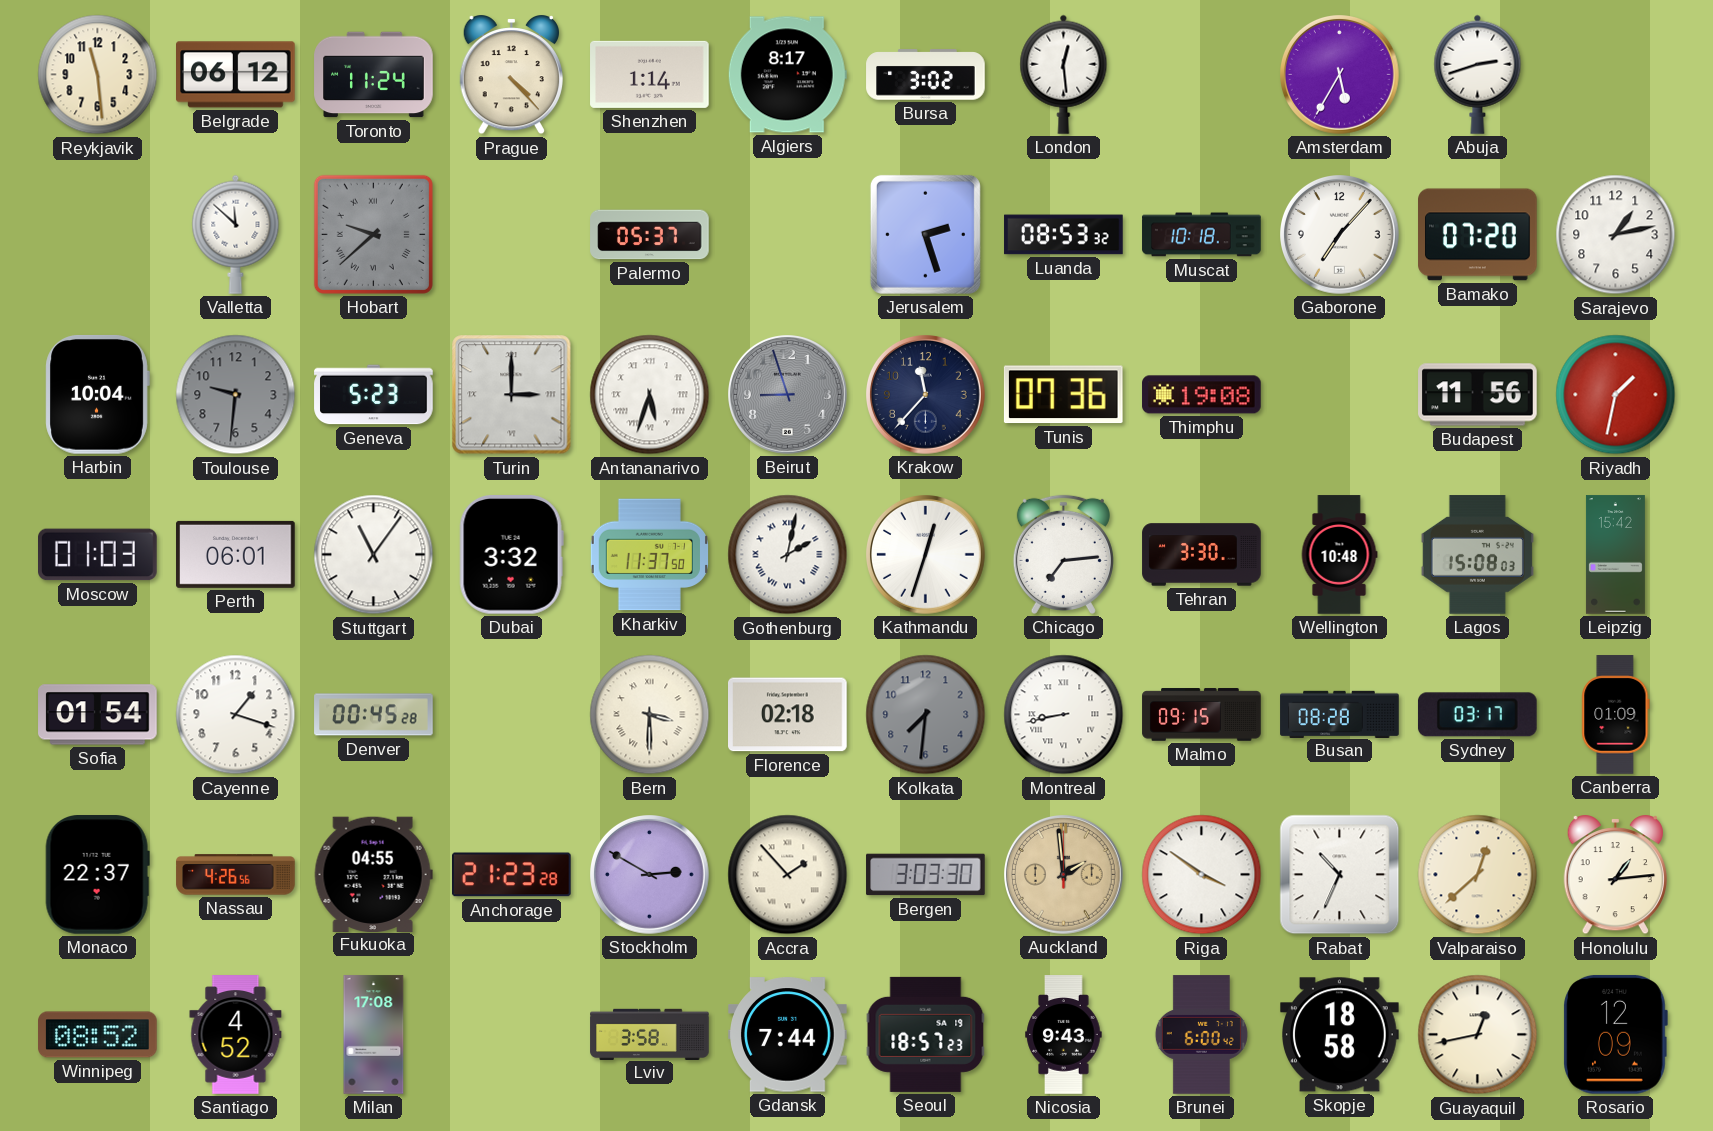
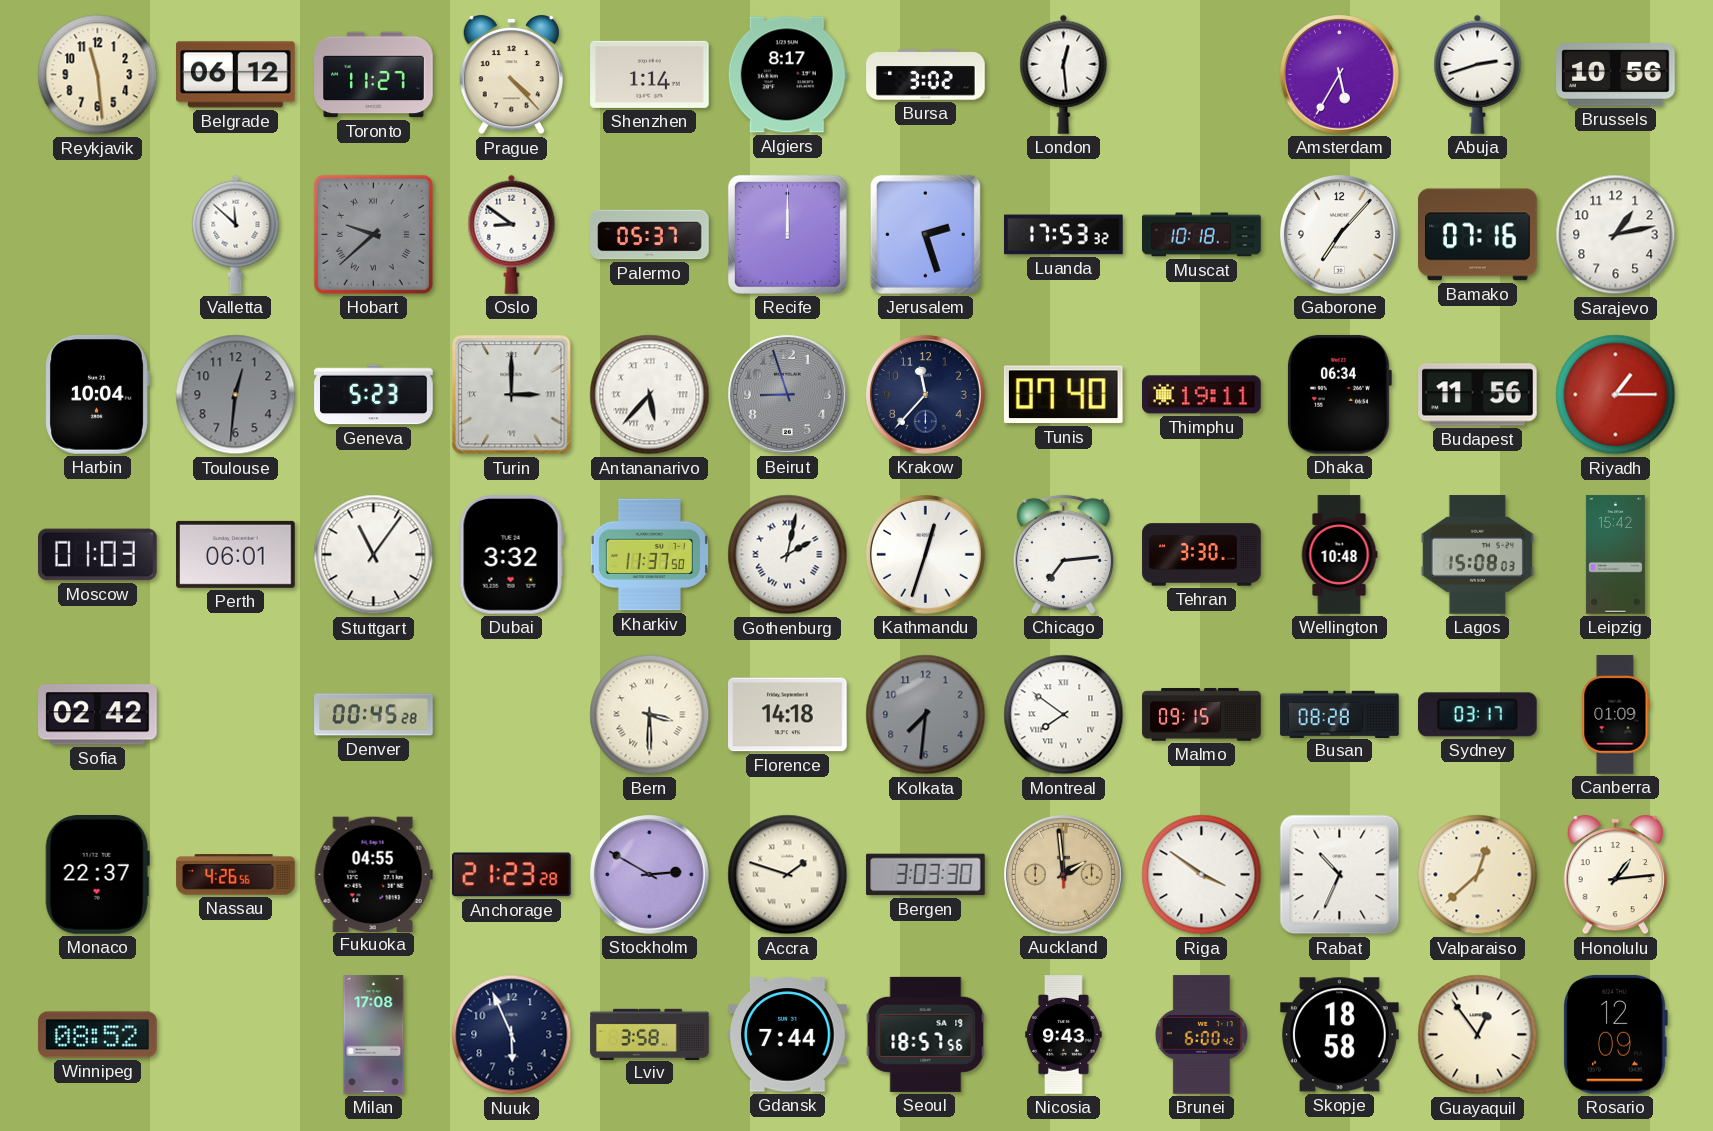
Toronto: 11:24 -> 11:27 (374, 75)
Brussels: none -> 10:56 (1616, 75)
Oslo: none -> 8:51 (512, 234)
Recife: none -> 12:00 (787, 234)
Luanda: 08:53 -> 17:53 (1064, 235)
Bamako: 07:20 -> 07:16 (1478, 235)
Toulouse: 9:31 -> 12:31 (236, 395)
Antananarivo: 5:33 -> 5:37 (650, 395)
Tunis: 07:36 -> 07:40 (1063, 395)
Thimphu: 19:08 -> 19:11 (1202, 395)
Dhaka: none -> 06:34 (1339, 394)
Riyadh: 1:32 -> 1:15 (1616, 395)
Sofia: 01:54 -> 02:42 (98, 715)
Cayenne: 1:18 -> none (236, 715)
Florence: 02:18 -> 14:18 (788, 715)
Montreal: 8:43 -> 7:51 (1064, 715)
Accra: 1:53 -> 1:48 (788, 875)
Santiago: 4:52 -> none (236, 1035)
Nuuk: none -> 5:56 (512, 1035)
Seoul: 18:57:23 -> 18:57:56 (926, 1034)
Guayaquil: 12:43 -> 12:54 (1478, 1035)
